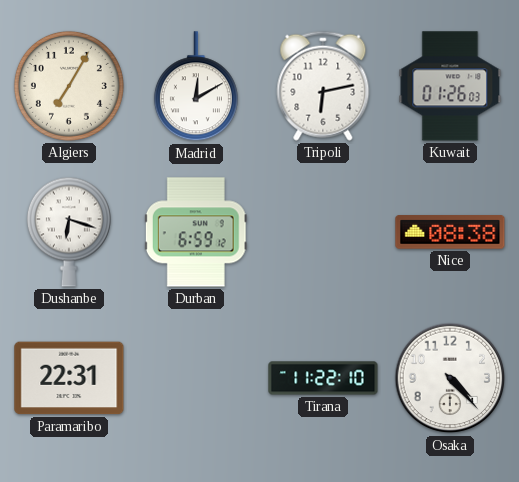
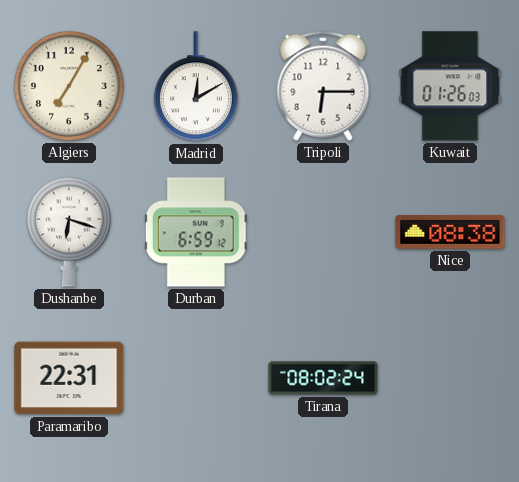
Tripoli: 6:13 -> 6:15 (323, 86)
Tirana: 11:22 -> 08:02 (323, 378)
Osaka: 4:23 -> none (450, 378)
